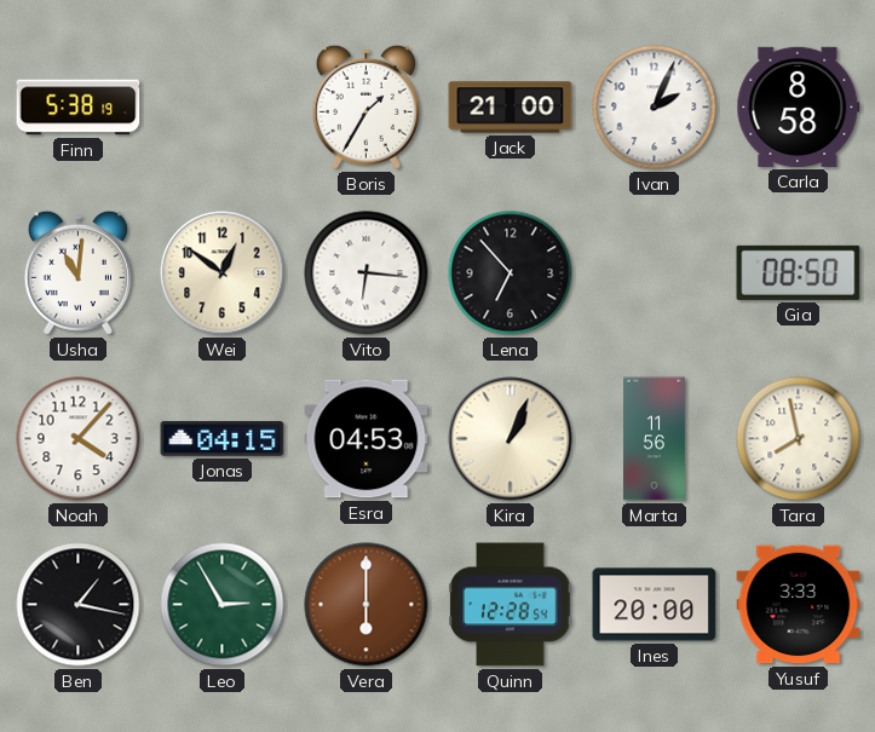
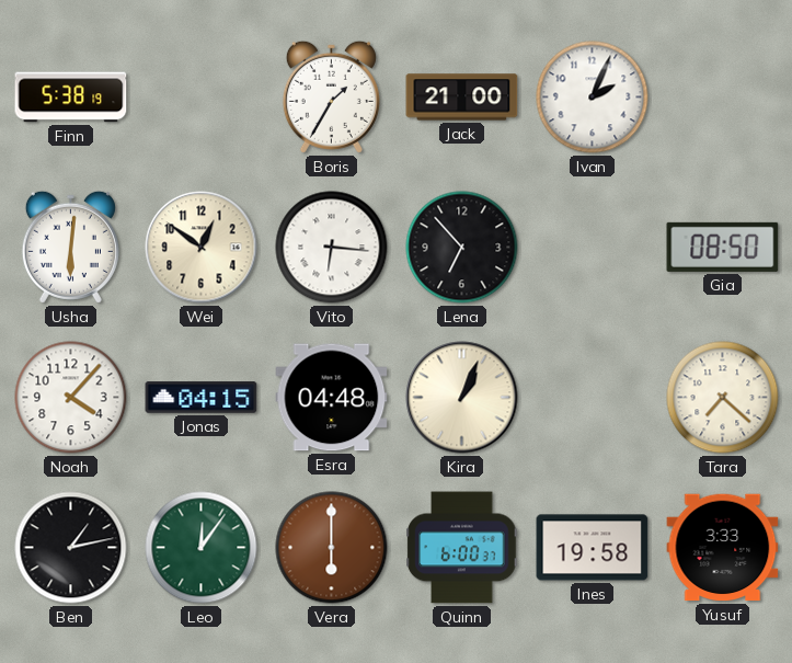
Carla: 8:58 -> none (799, 106)
Usha: 11:01 -> 6:01 (70, 247)
Esra: 04:53 -> 04:48 (332, 398)
Marta: 11:56 -> none (654, 439)
Tara: 7:58 -> 7:22 (723, 398)
Ben: 1:17 -> 1:13 (71, 548)
Leo: 2:55 -> 12:06 (202, 548)
Quinn: 12:28 -> 6:00 (462, 548)
Ines: 20:00 -> 19:58 (593, 548)
